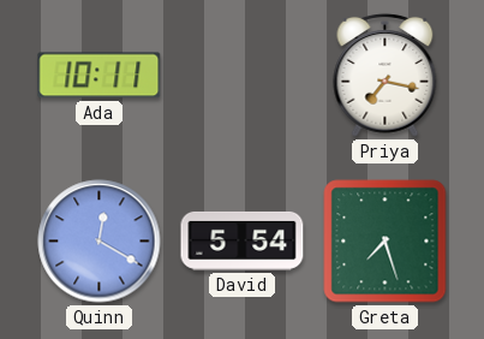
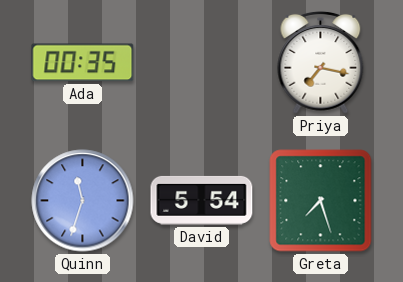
Ada: 10:11 -> 00:35 (83, 63)
Quinn: 12:20 -> 11:33 (83, 201)
